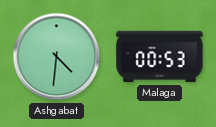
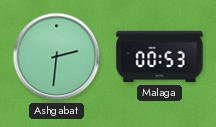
Ashgabat: 4:31 -> 2:31 (57, 57)
